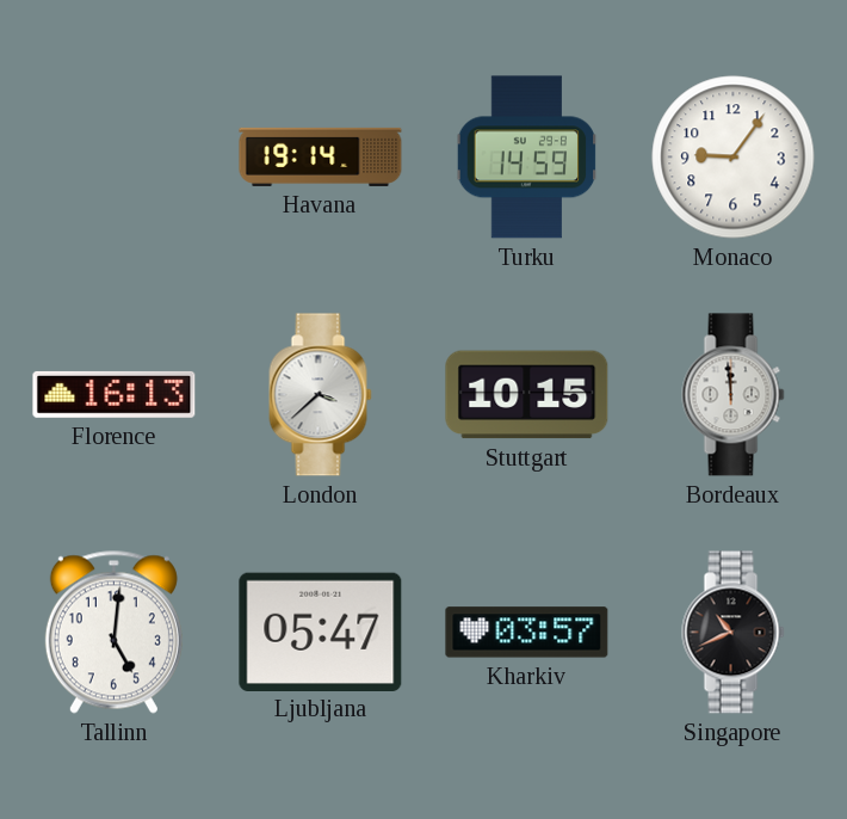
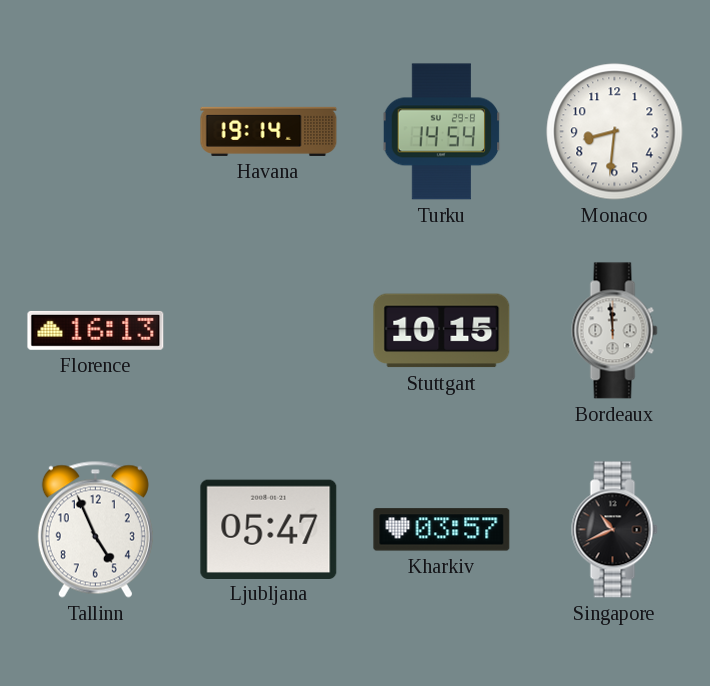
Turku: 14:59 -> 14:54 (442, 132)
Monaco: 9:06 -> 8:31 (615, 132)
London: 3:38 -> none (321, 395)
Tallinn: 5:01 -> 4:56 (95, 529)
